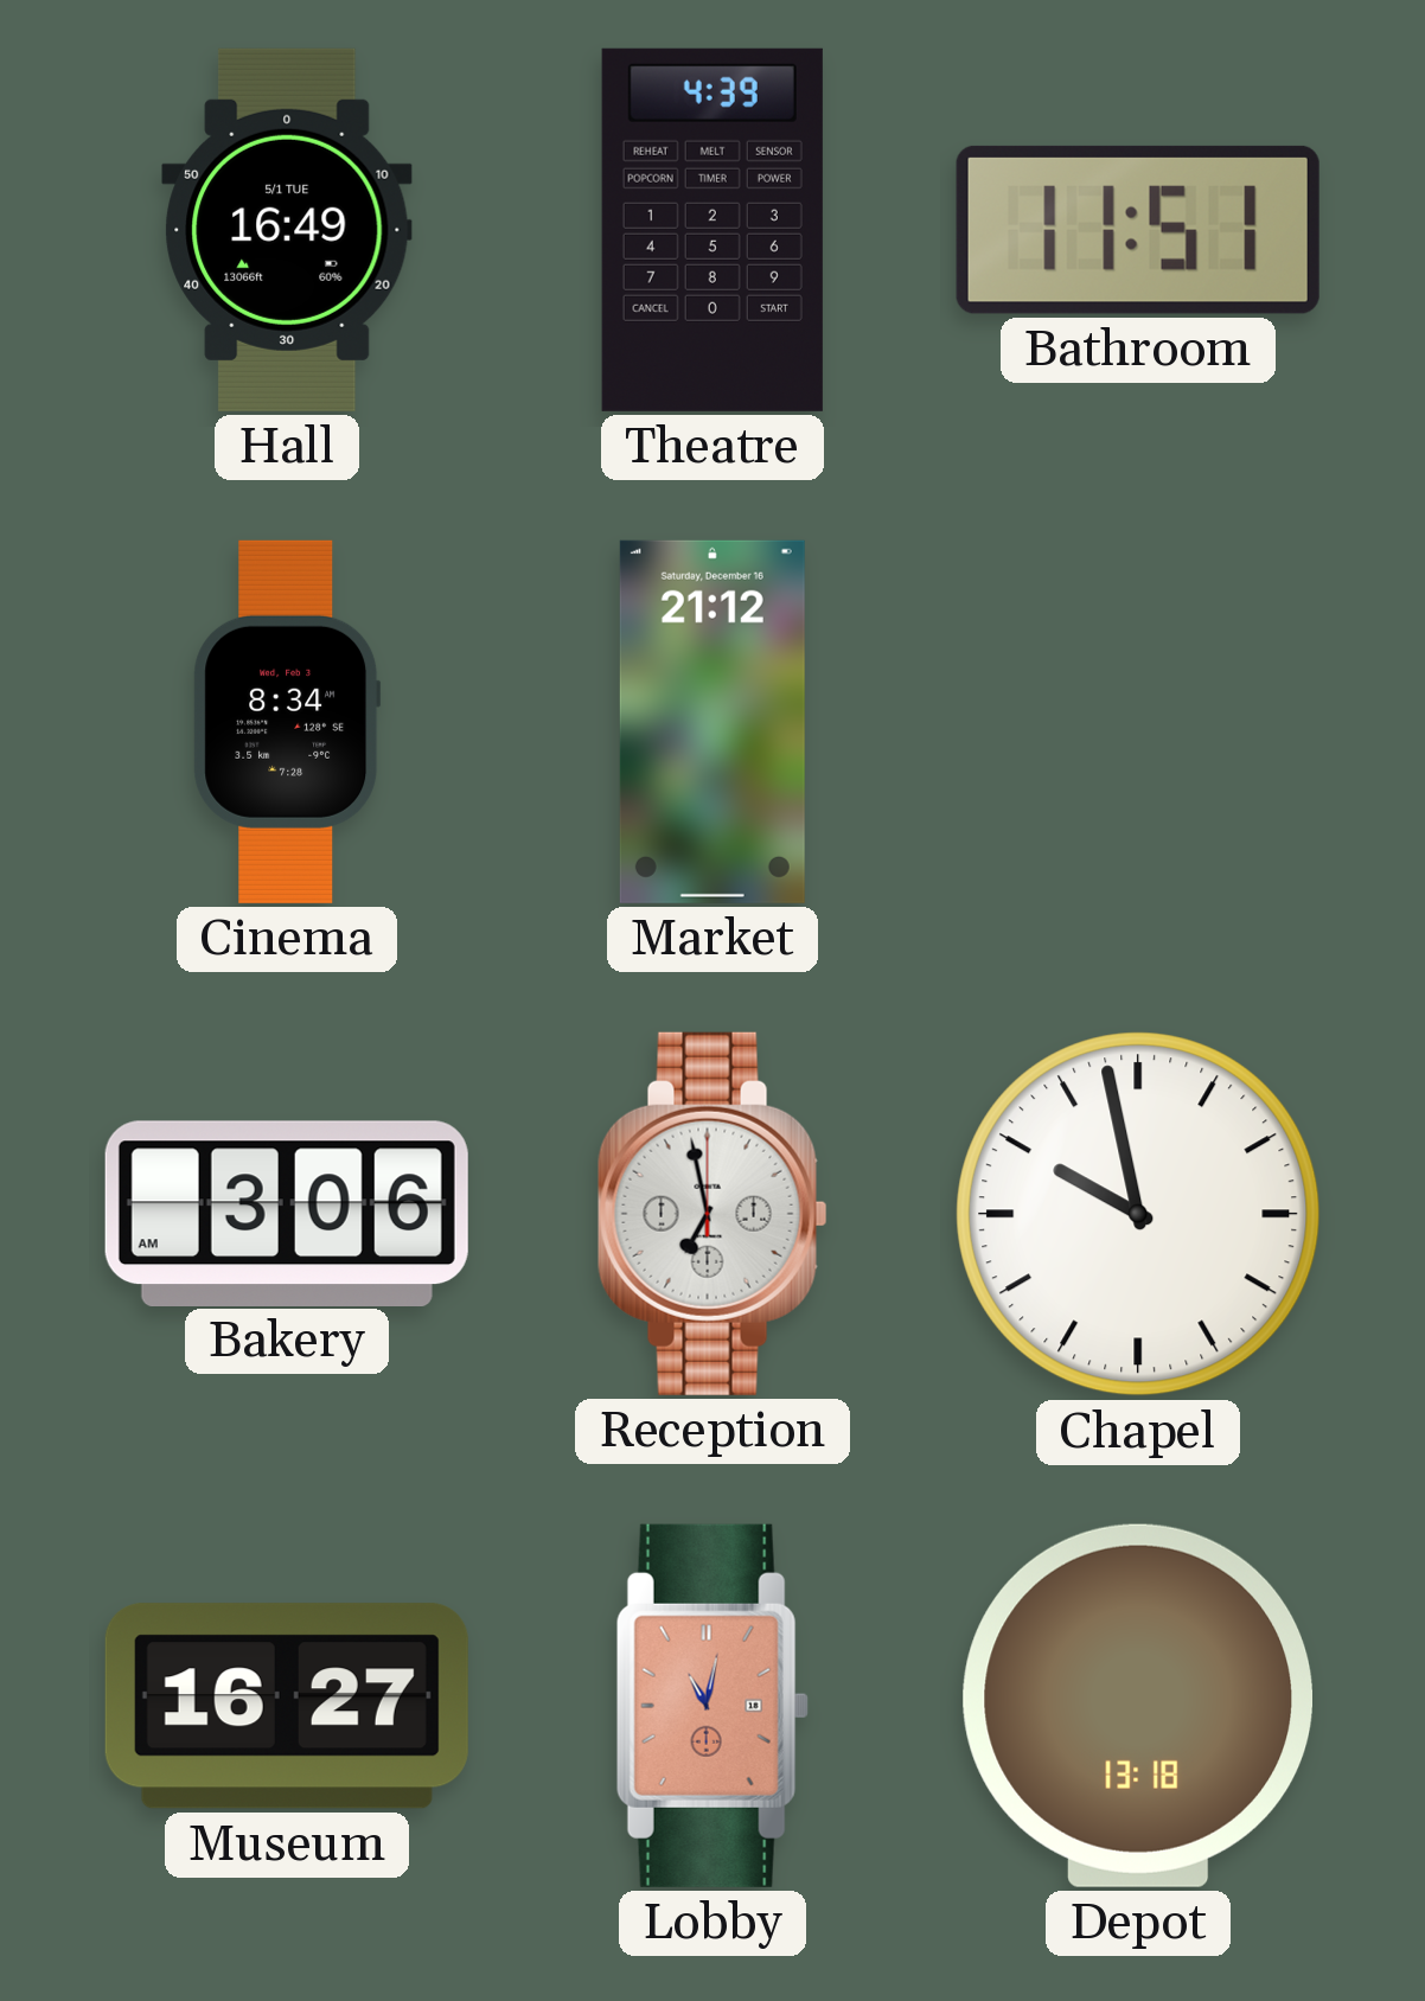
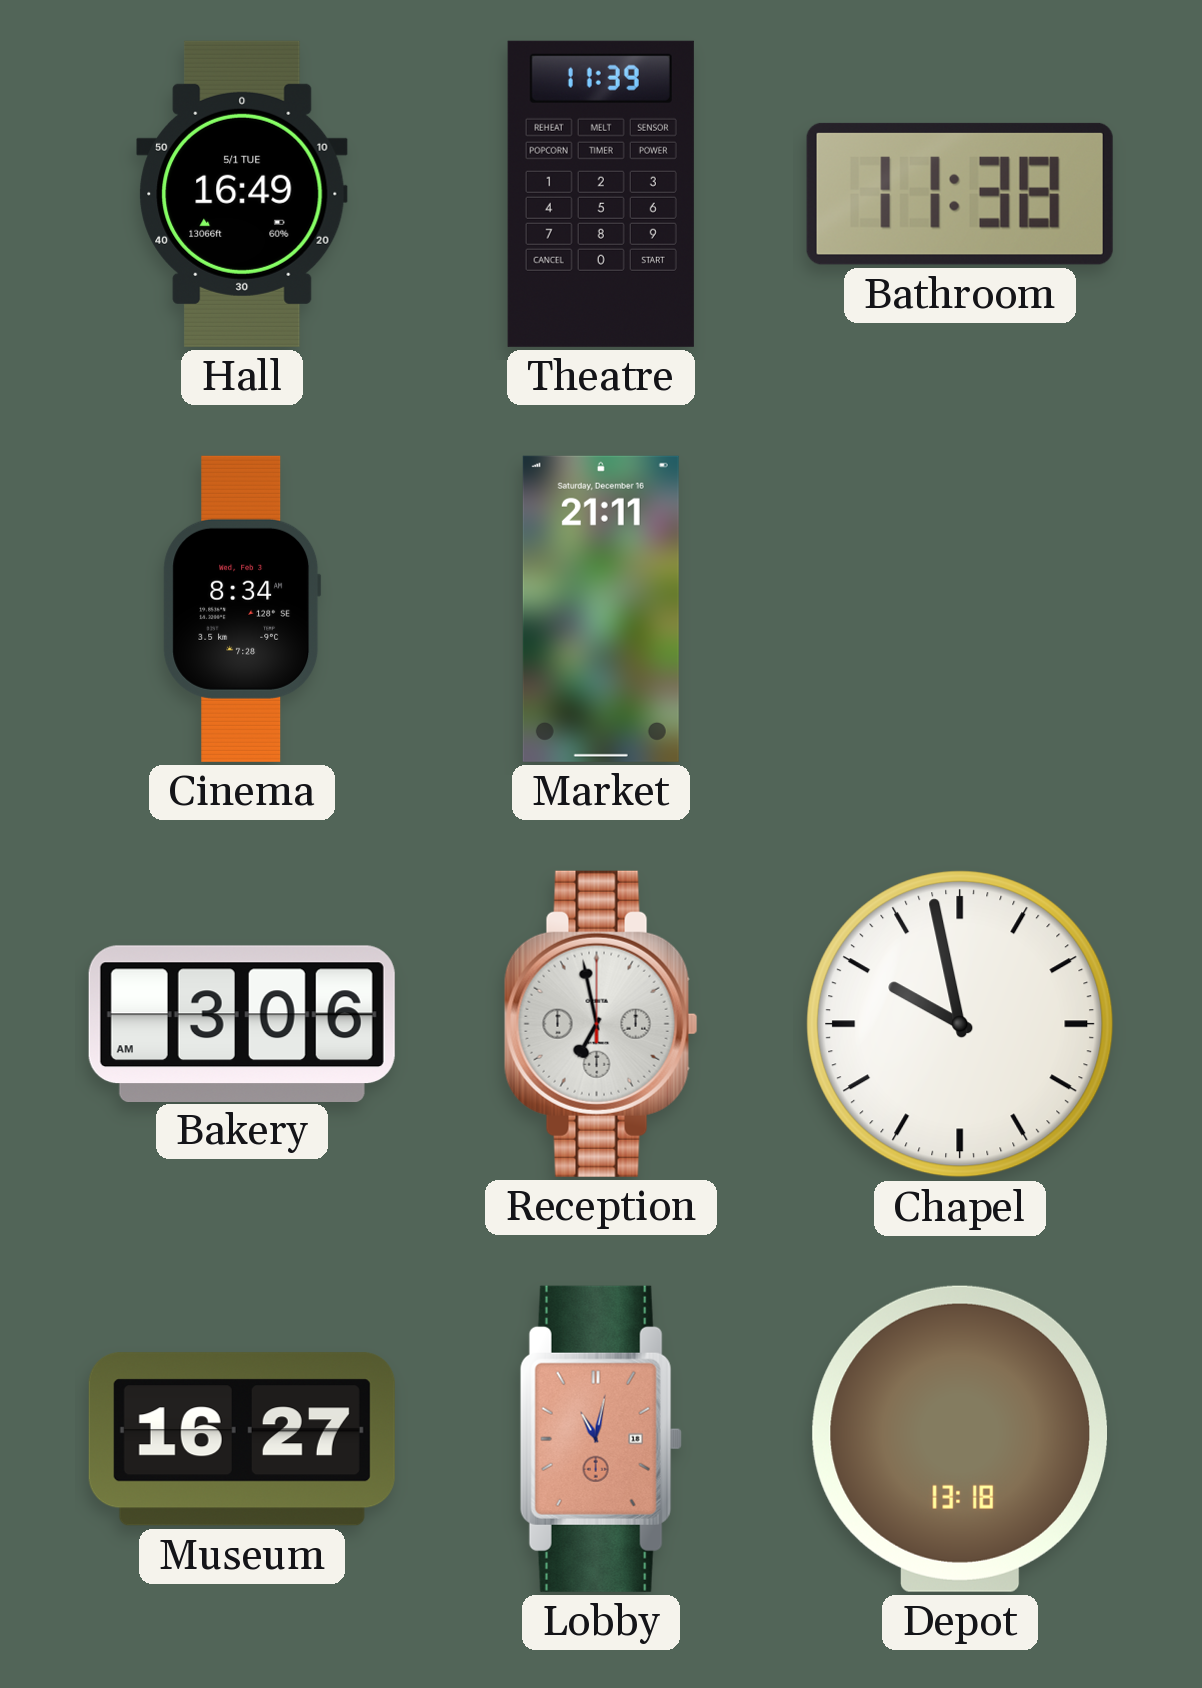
Theatre: 4:39 -> 11:39 (601, 194)
Bathroom: 11:51 -> 11:38 (960, 194)
Market: 21:12 -> 21:11 (601, 609)
